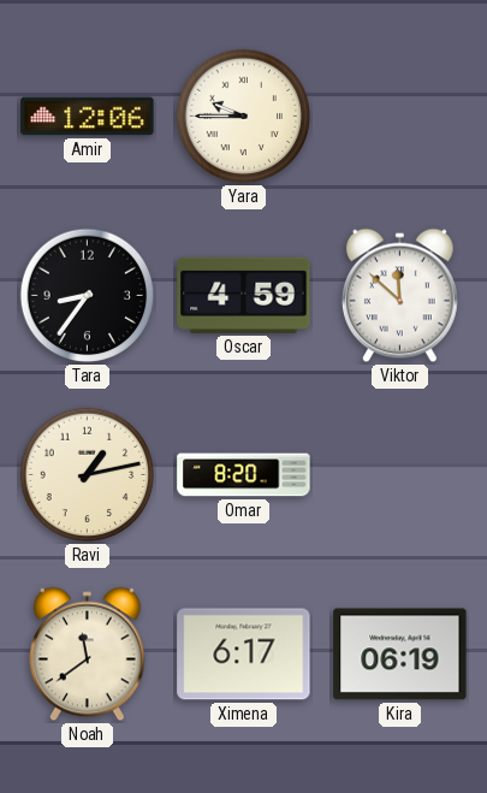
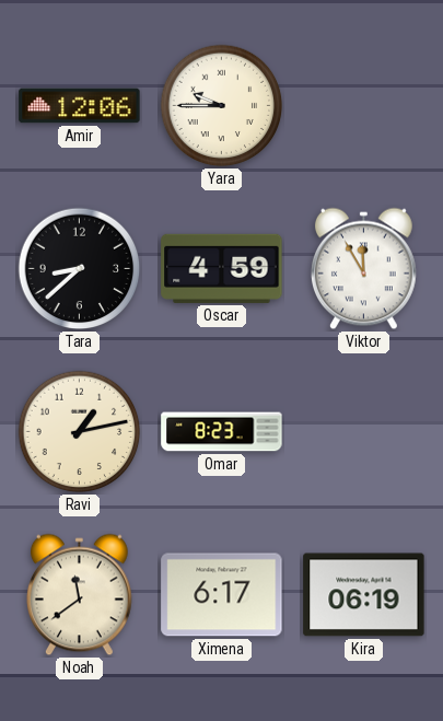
Tara: 8:36 -> 8:38 (80, 269)
Viktor: 11:52 -> 11:55 (363, 269)
Omar: 8:20 -> 8:23 (222, 432)
